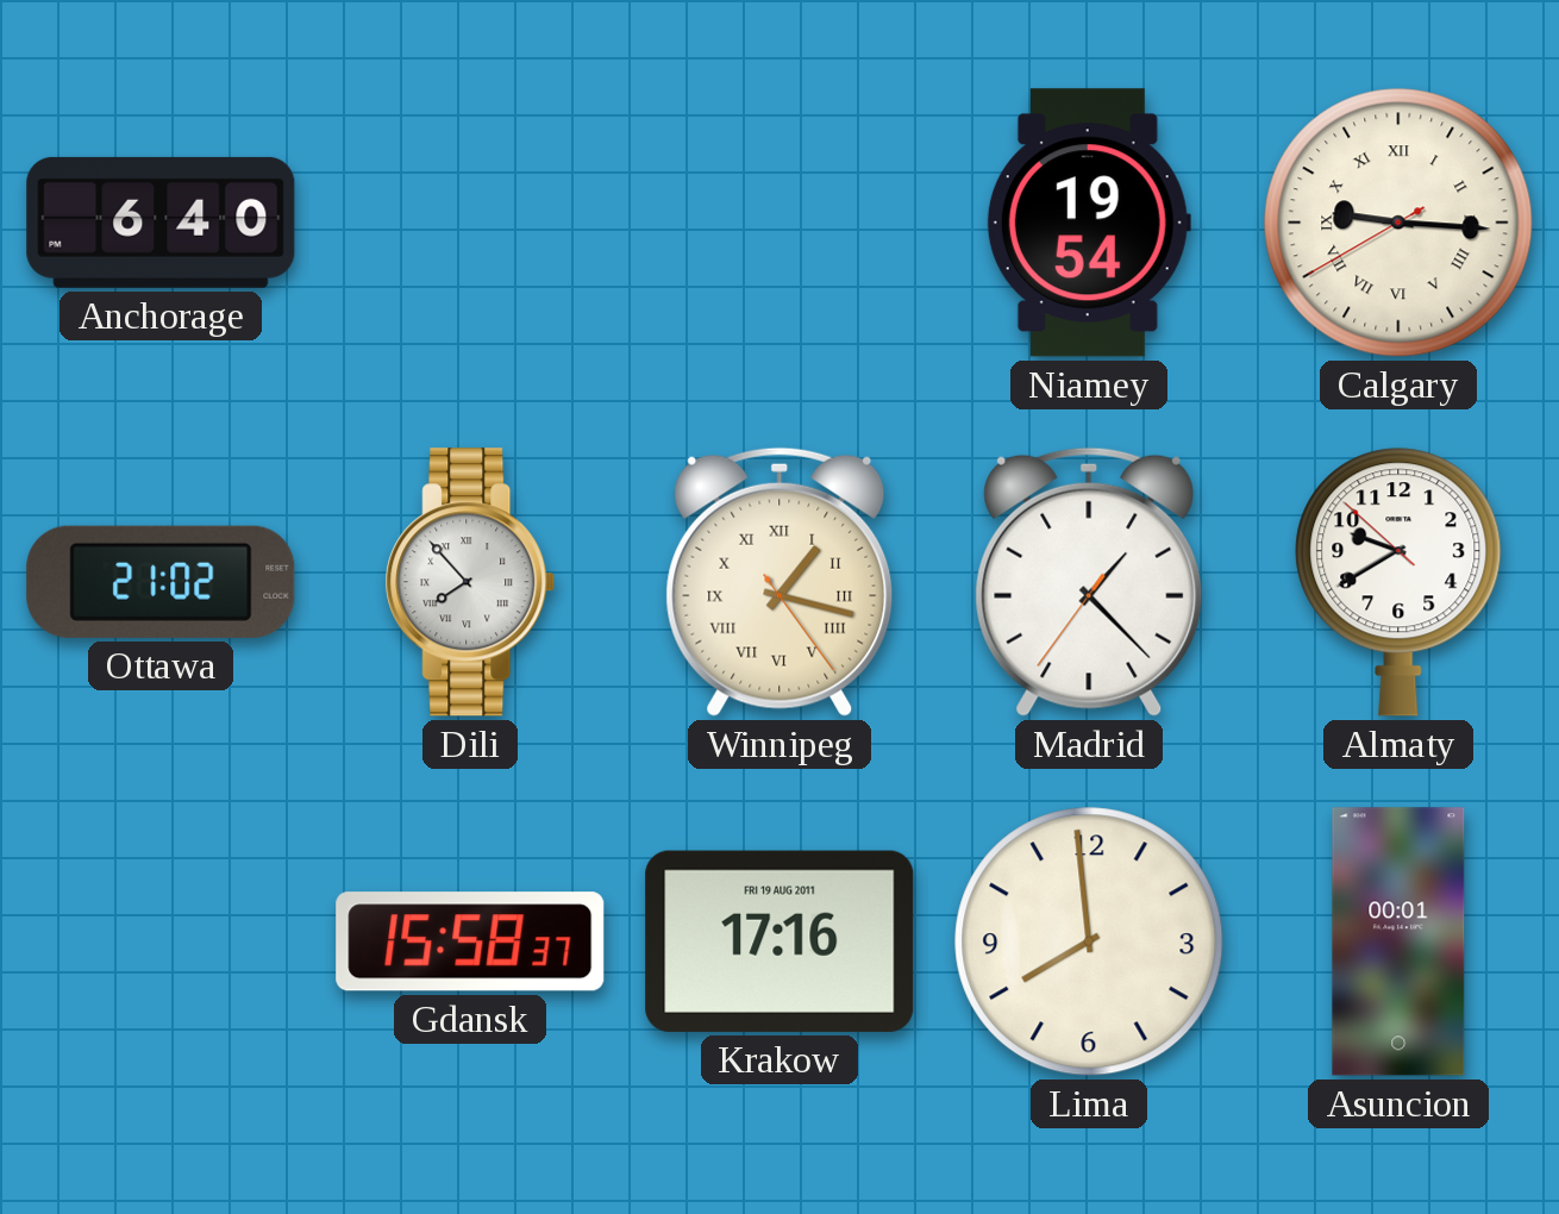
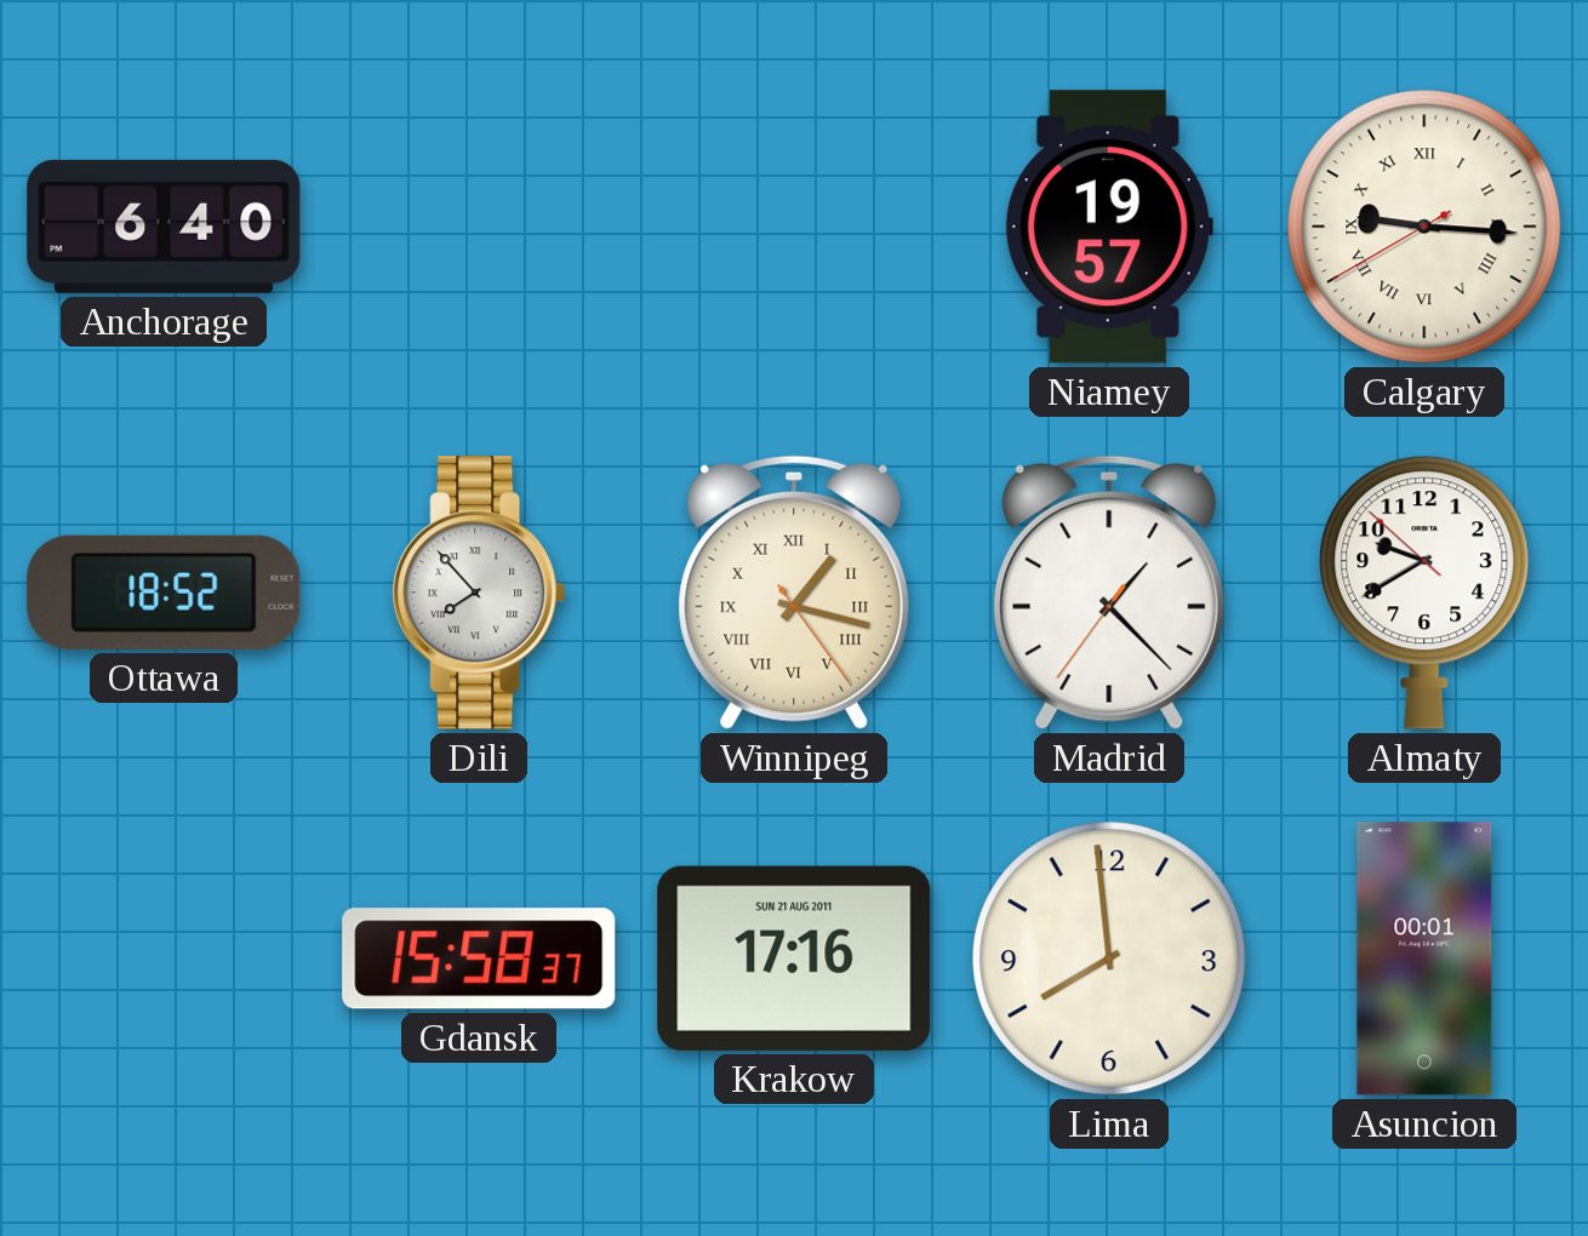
Niamey: 19:54 -> 19:57 (1109, 227)
Ottawa: 21:02 -> 18:52 (164, 593)
Krakow date: FRI 19 AUG 2011 -> SUN 21 AUG 2011 (794, 959)
